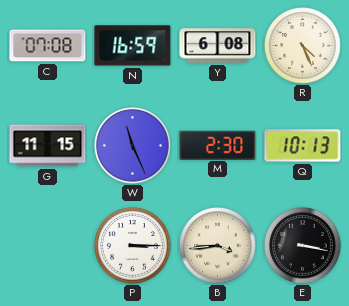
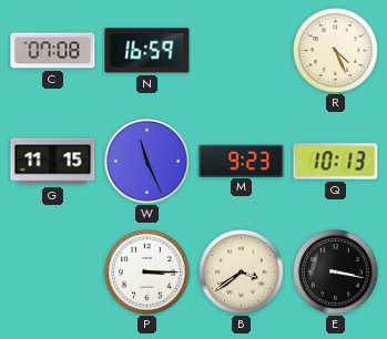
Y: 6:08 -> none (218, 46)
M: 2:30 -> 9:23 (242, 161)
B: 3:44 -> 3:39 (242, 273)
